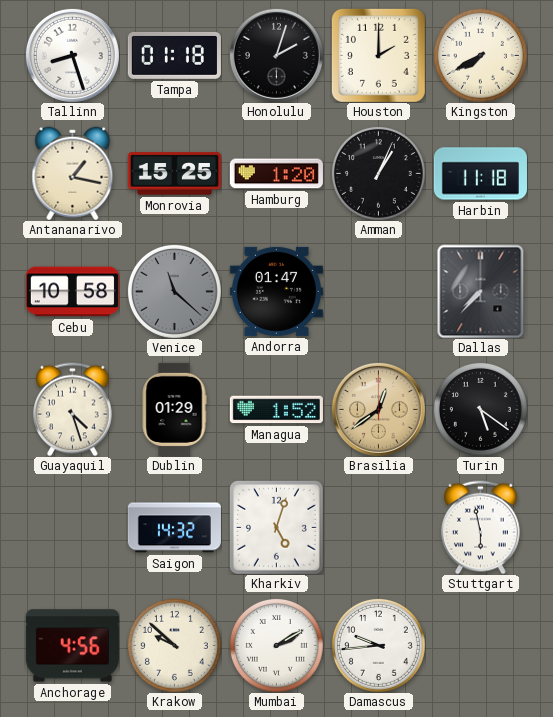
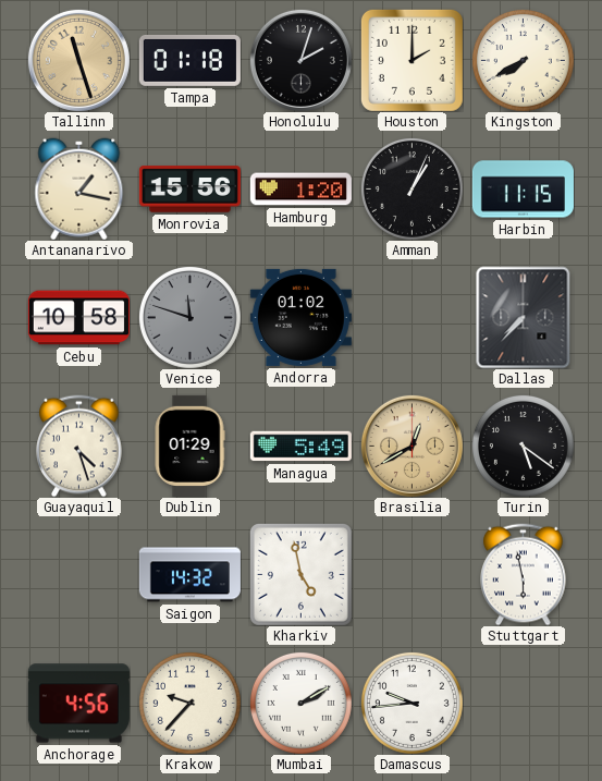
Tallinn: 8:27 -> 11:27 (78, 60)
Tallinn dial: white -> champagne (78, 60)
Monrovia: 15:25 -> 15:56 (189, 190)
Harbin: 11:18 -> 11:15 (523, 190)
Venice: 11:22 -> 11:48 (189, 317)
Andorra: 01:47 -> 01:02 (300, 317)
Managua: 1:52 -> 5:49 (300, 447)
Brasilia: 12:39 -> 12:40 (411, 446)
Kharkiv: 5:03 -> 4:58 (300, 574)
Krakow: 9:52 -> 9:37 (189, 703)
